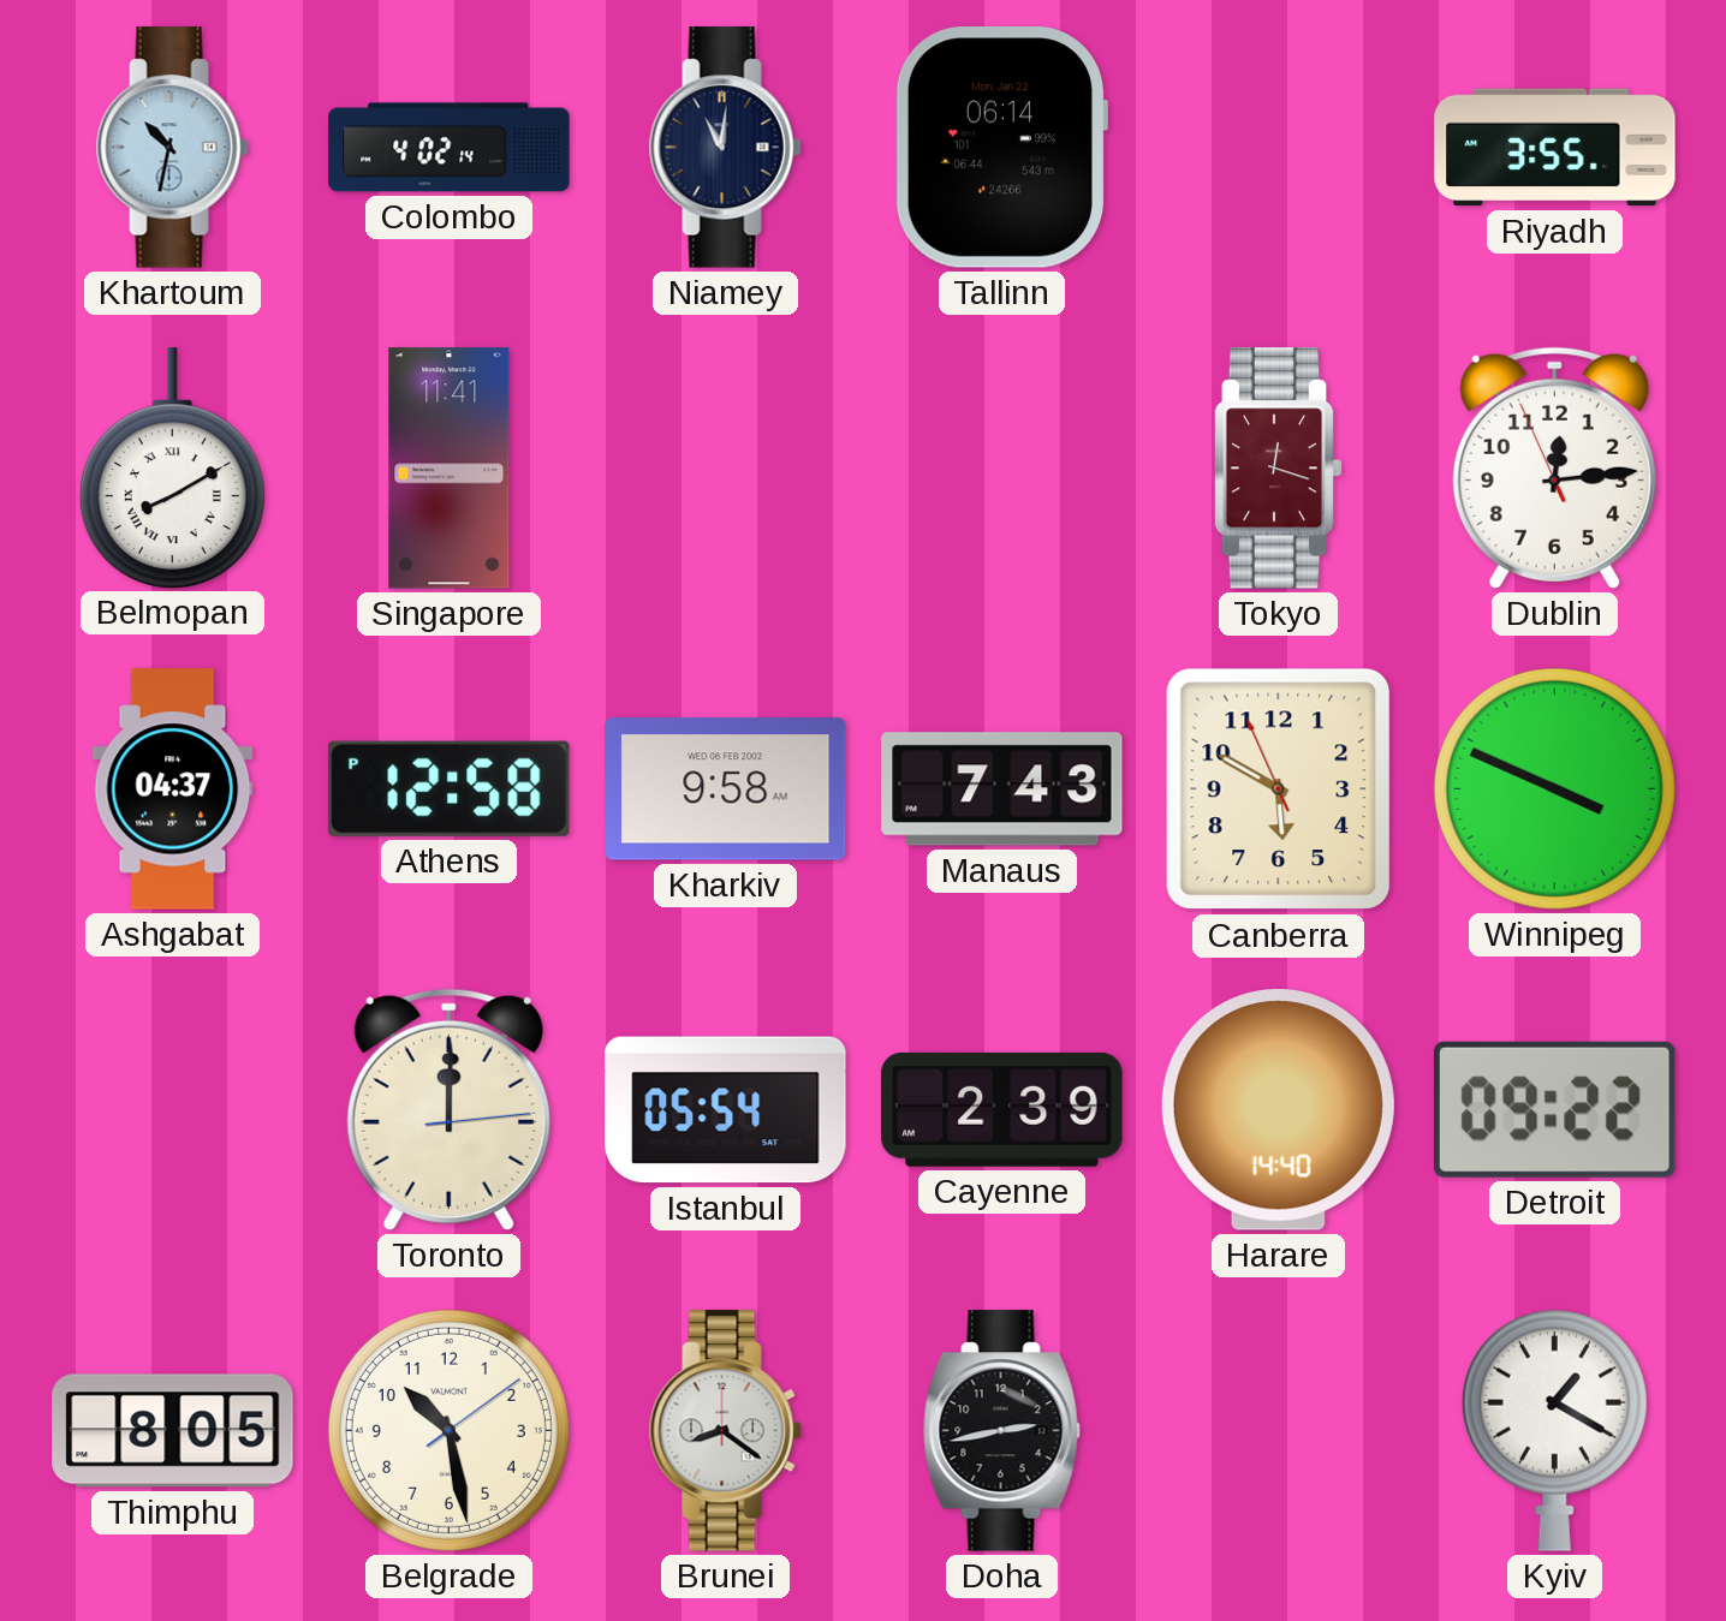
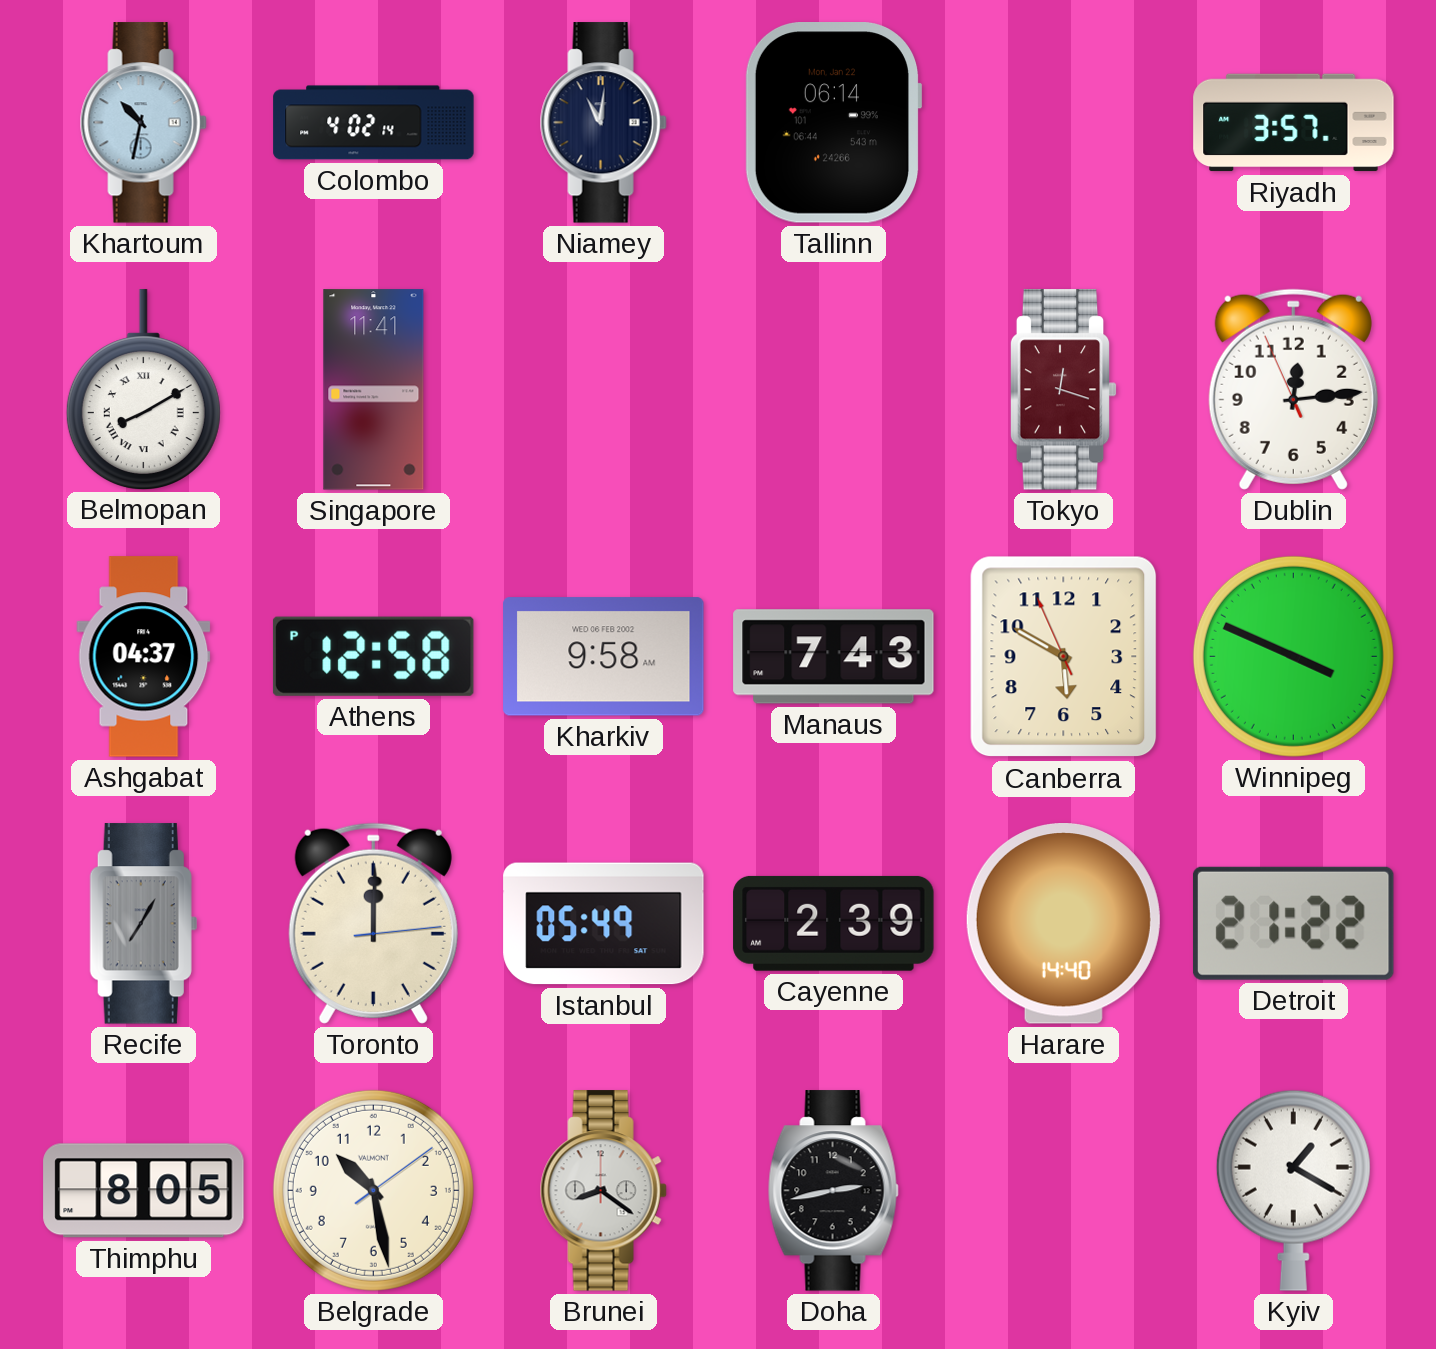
Riyadh: 3:55 -> 3:57 (1294, 123)
Recife: none -> 7:05 (143, 924)
Istanbul: 05:54 -> 05:49 (604, 924)
Detroit: 09:22 -> 21:22 (1293, 923)
